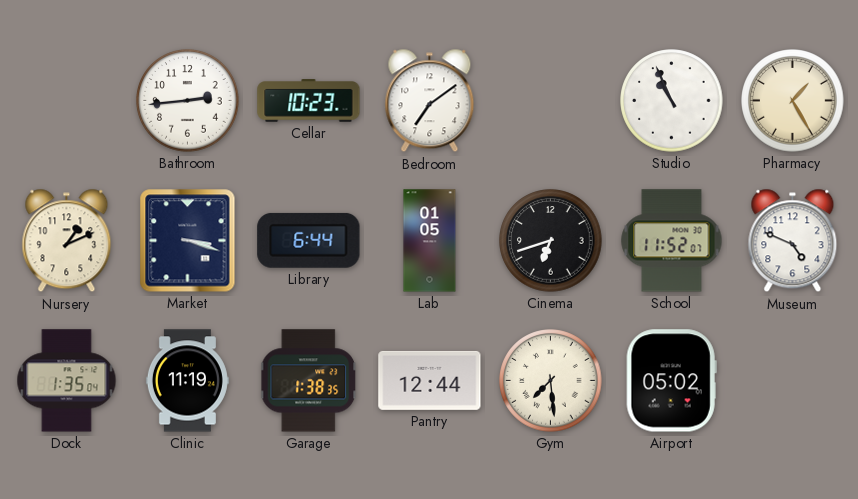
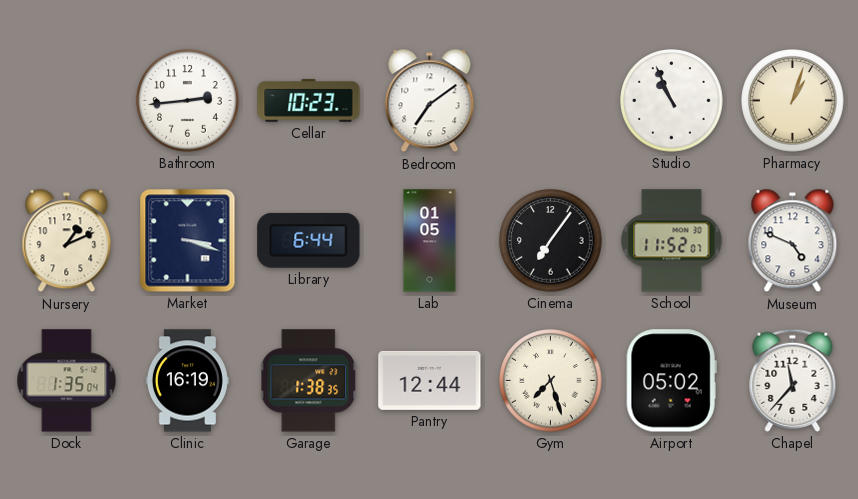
Pharmacy: 1:25 -> 1:03 (793, 101)
Cinema: 6:42 -> 7:06 (551, 241)
Clinic: 11:19 -> 16:19 (187, 381)
Gym: 7:29 -> 7:27 (551, 381)
Chapel: none -> 11:37 (793, 380)
